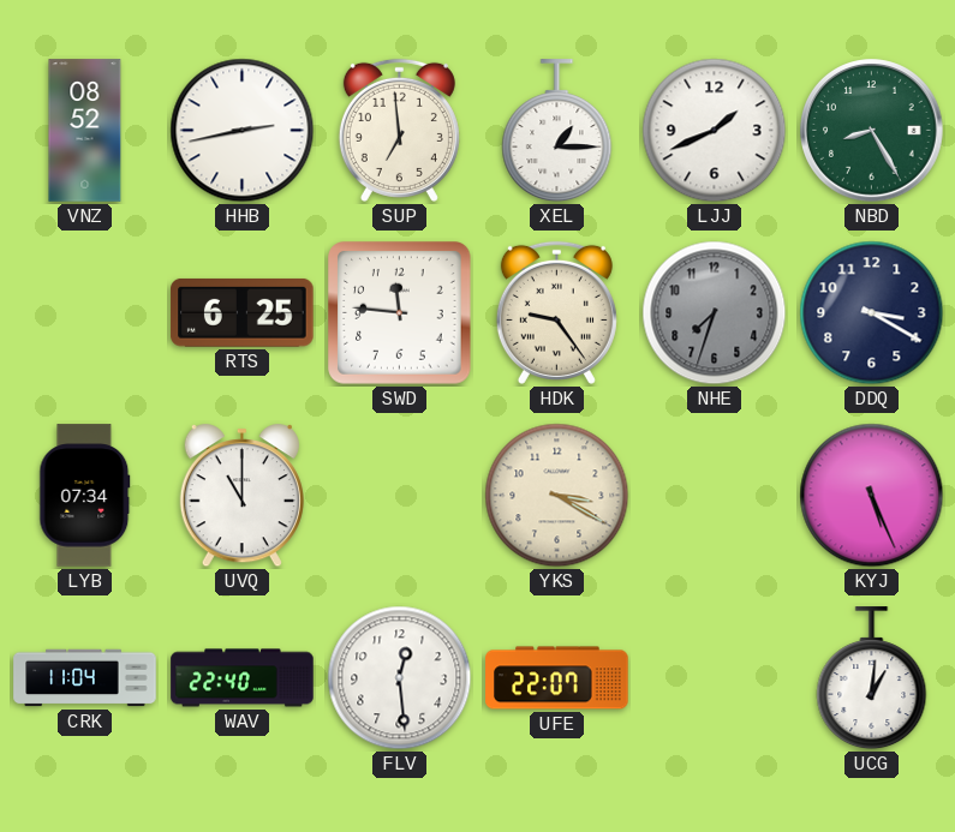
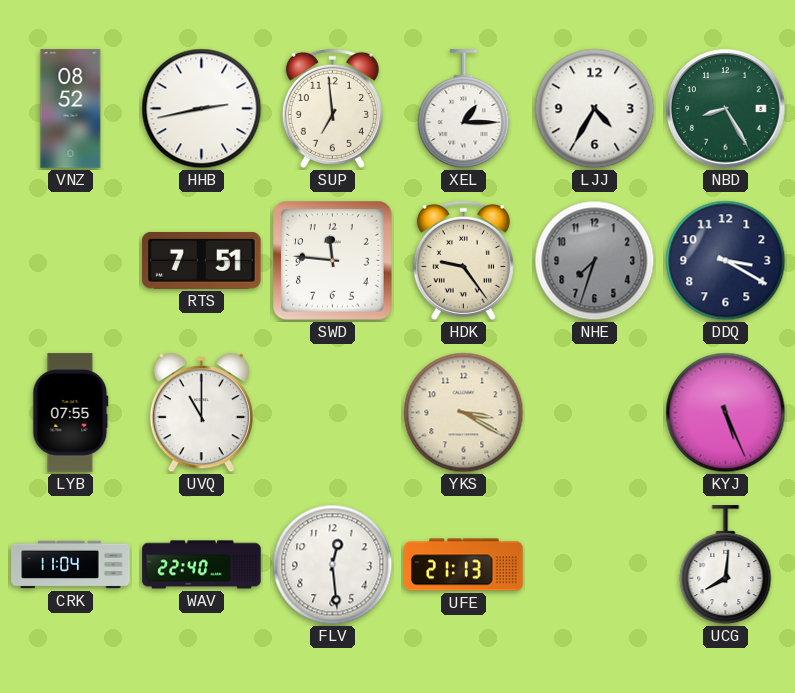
LJJ: 1:41 -> 4:35 (595, 109)
RTS: 6:25 -> 7:51 (202, 260)
LYB: 07:34 -> 07:55 (71, 413)
UFE: 22:07 -> 21:13 (464, 565)
UCG: 1:01 -> 8:01 (726, 565)
